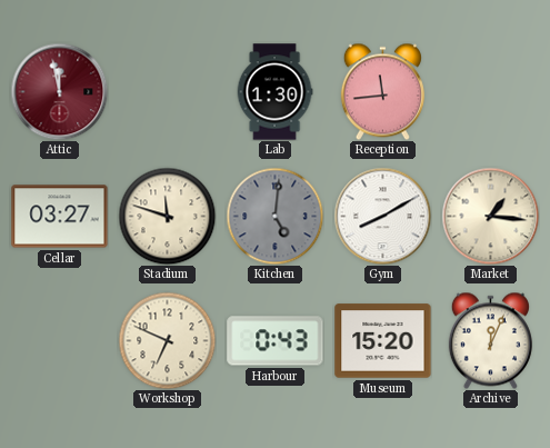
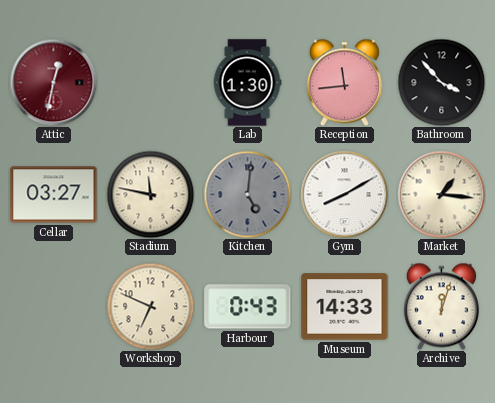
Attic: 11:58 -> 12:32 (53, 82)
Bathroom: none -> 3:53 (441, 82)
Stadium: 11:48 -> 11:47 (150, 194)
Museum: 15:20 -> 14:33 (345, 307)
Archive: 12:04 -> 12:03 (441, 306)
